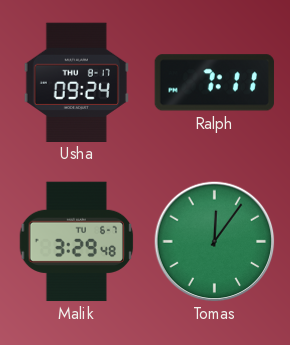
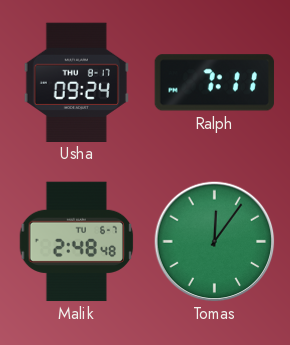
Malik: 3:29 -> 2:48 (77, 242)
